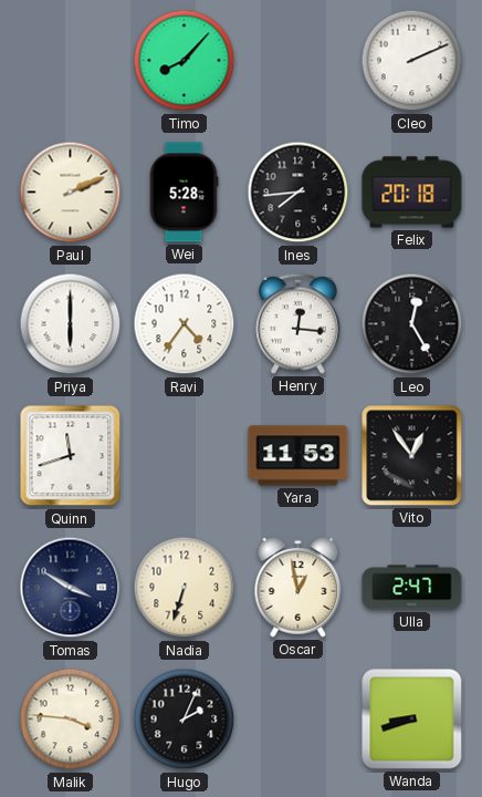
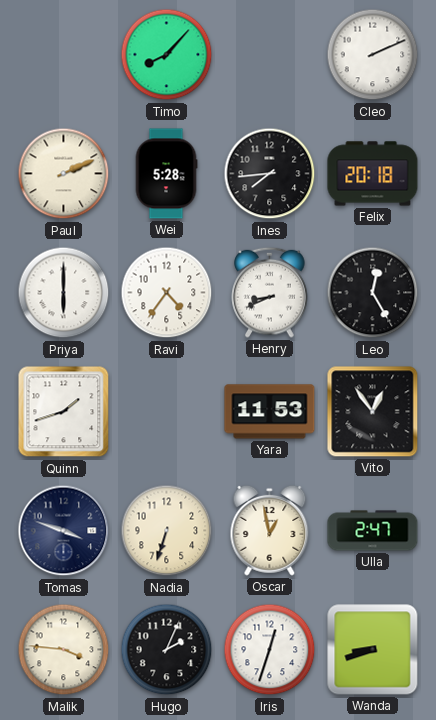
Henry: 12:16 -> 8:41 (270, 292)
Quinn: 11:42 -> 1:42 (64, 412)
Tomas: 3:50 -> 3:48 (64, 531)
Iris: none -> 12:33 (270, 650)
